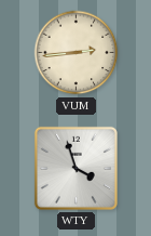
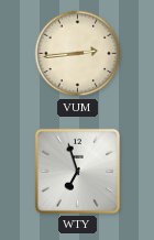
WTY: 3:57 -> 6:57 (77, 171)
